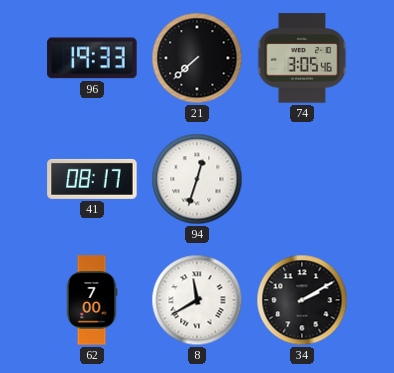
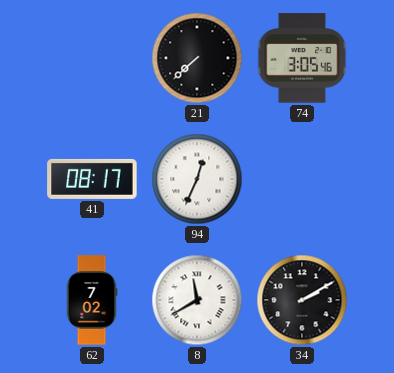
96: 19:33 -> none (92, 58)
94: 12:33 -> 12:34 (197, 179)
62: 7:00 -> 7:02 (92, 300)
